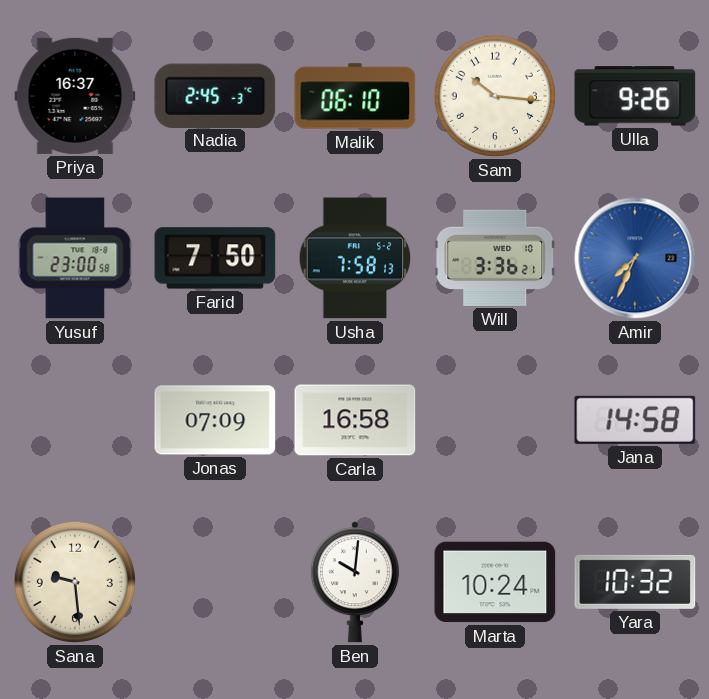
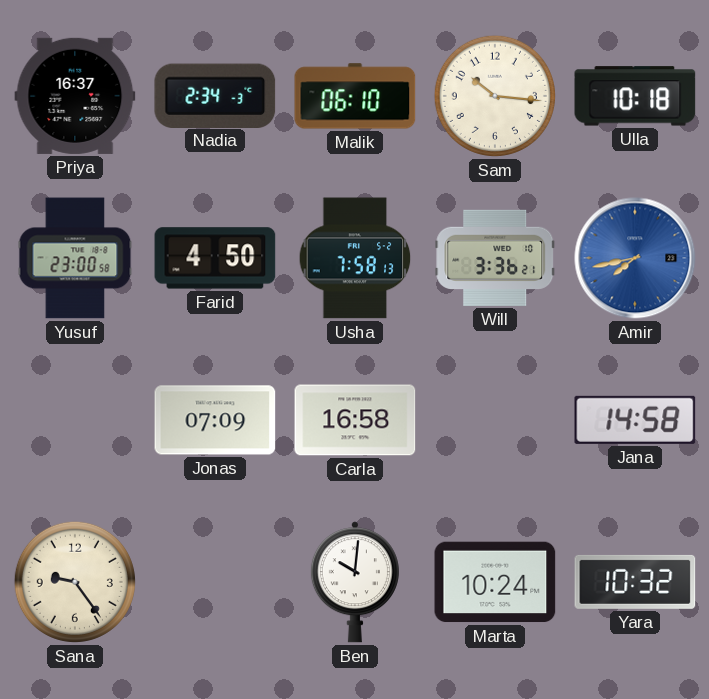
Nadia: 2:45 -> 2:34 (215, 95)
Ulla: 9:26 -> 10:18 (635, 96)
Farid: 7:50 -> 4:50 (215, 258)
Amir: 7:34 -> 7:43 (635, 258)
Sana: 9:29 -> 9:24 (75, 582)
